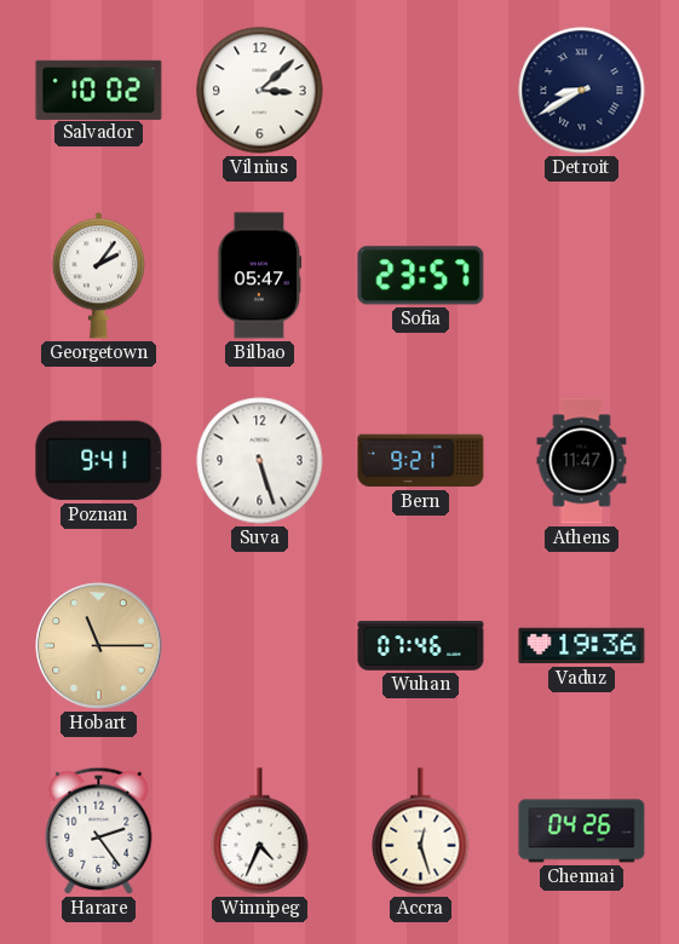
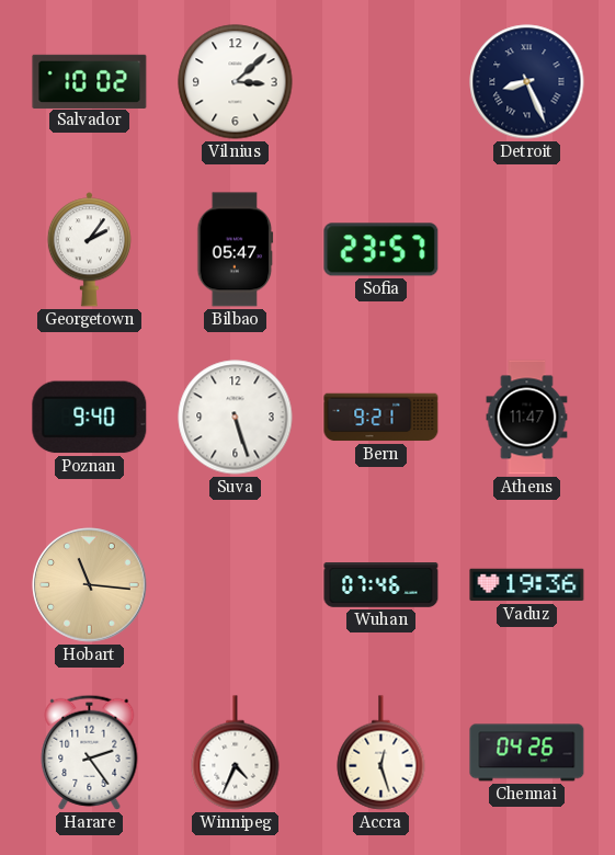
Detroit: 8:40 -> 8:26 (527, 82)
Poznan: 9:41 -> 9:40 (90, 418)
Hobart: 11:15 -> 11:16 (90, 585)
